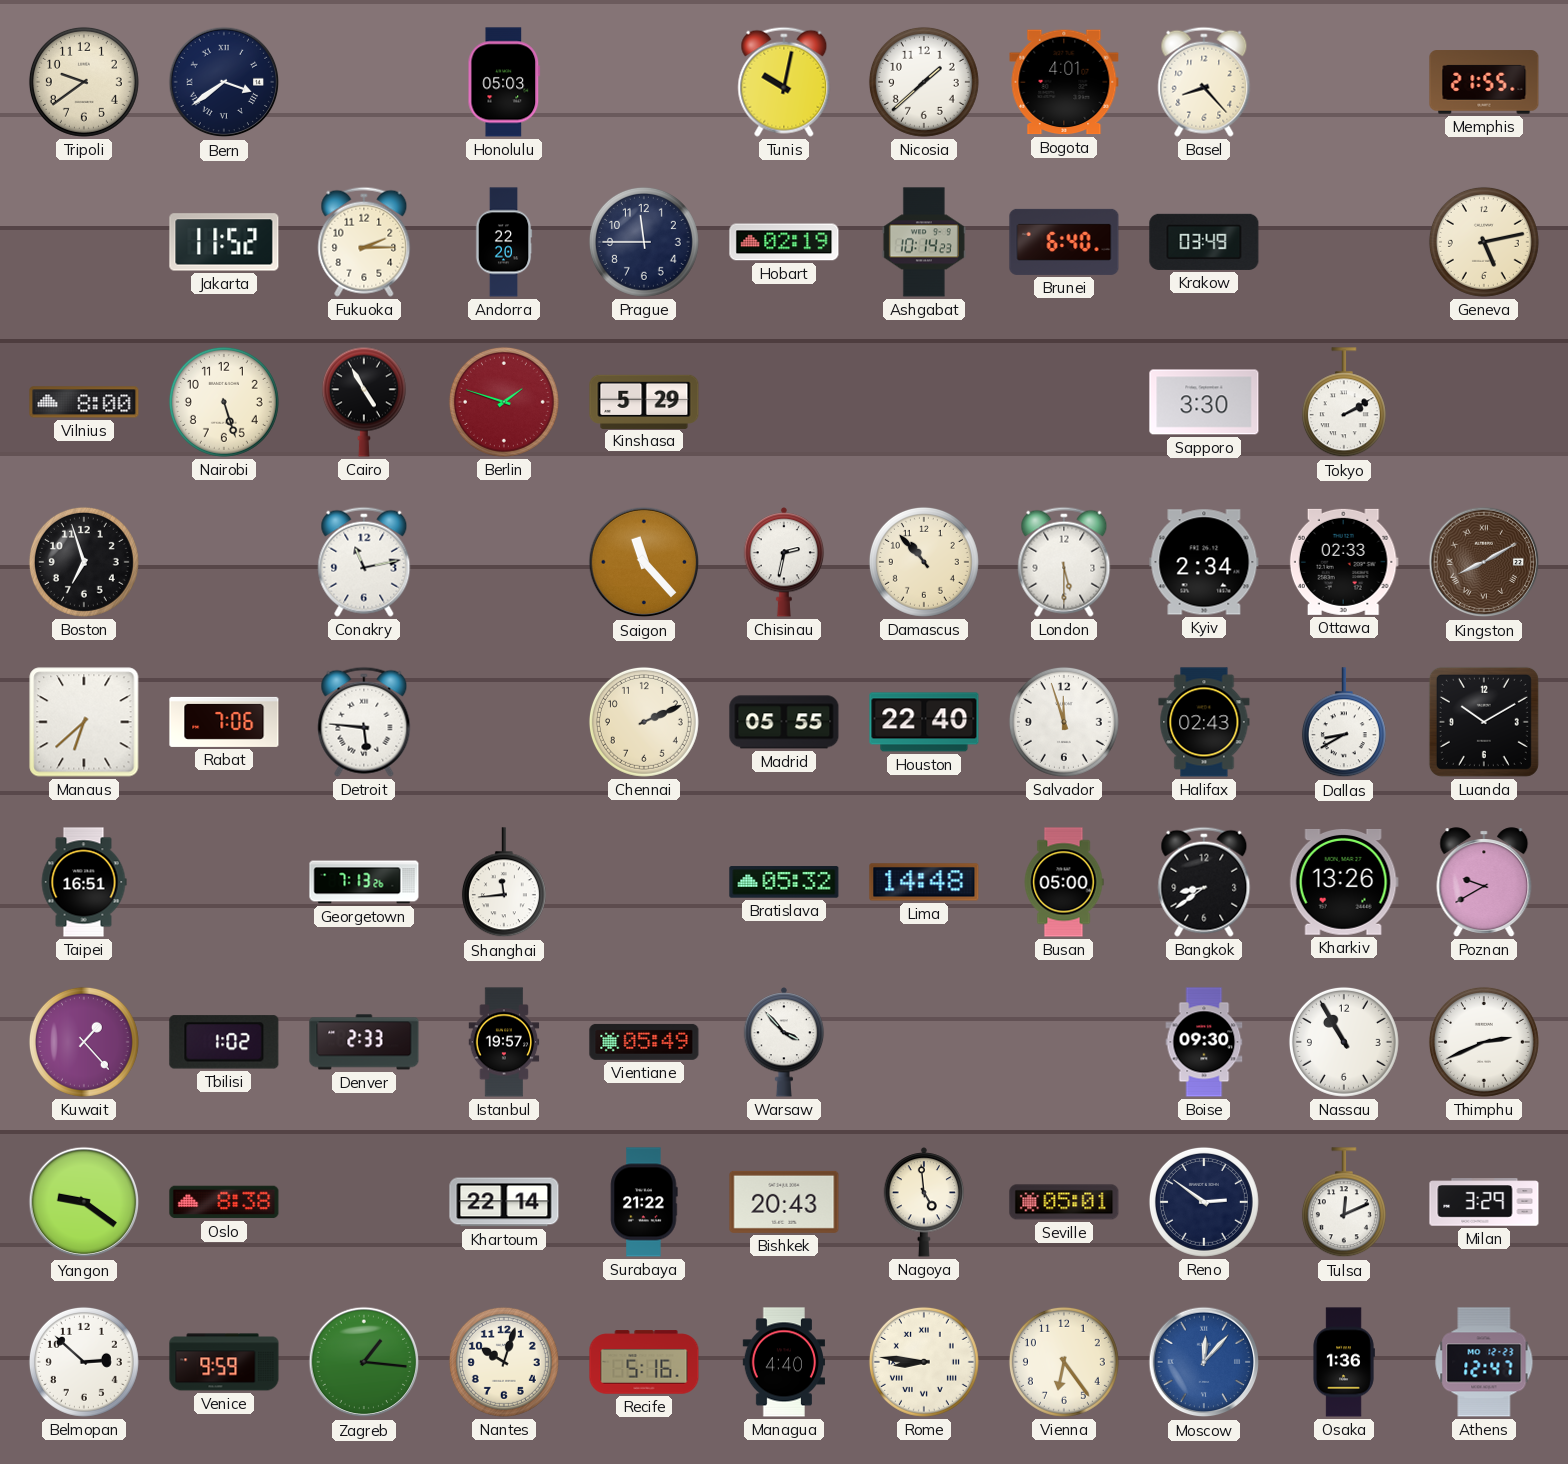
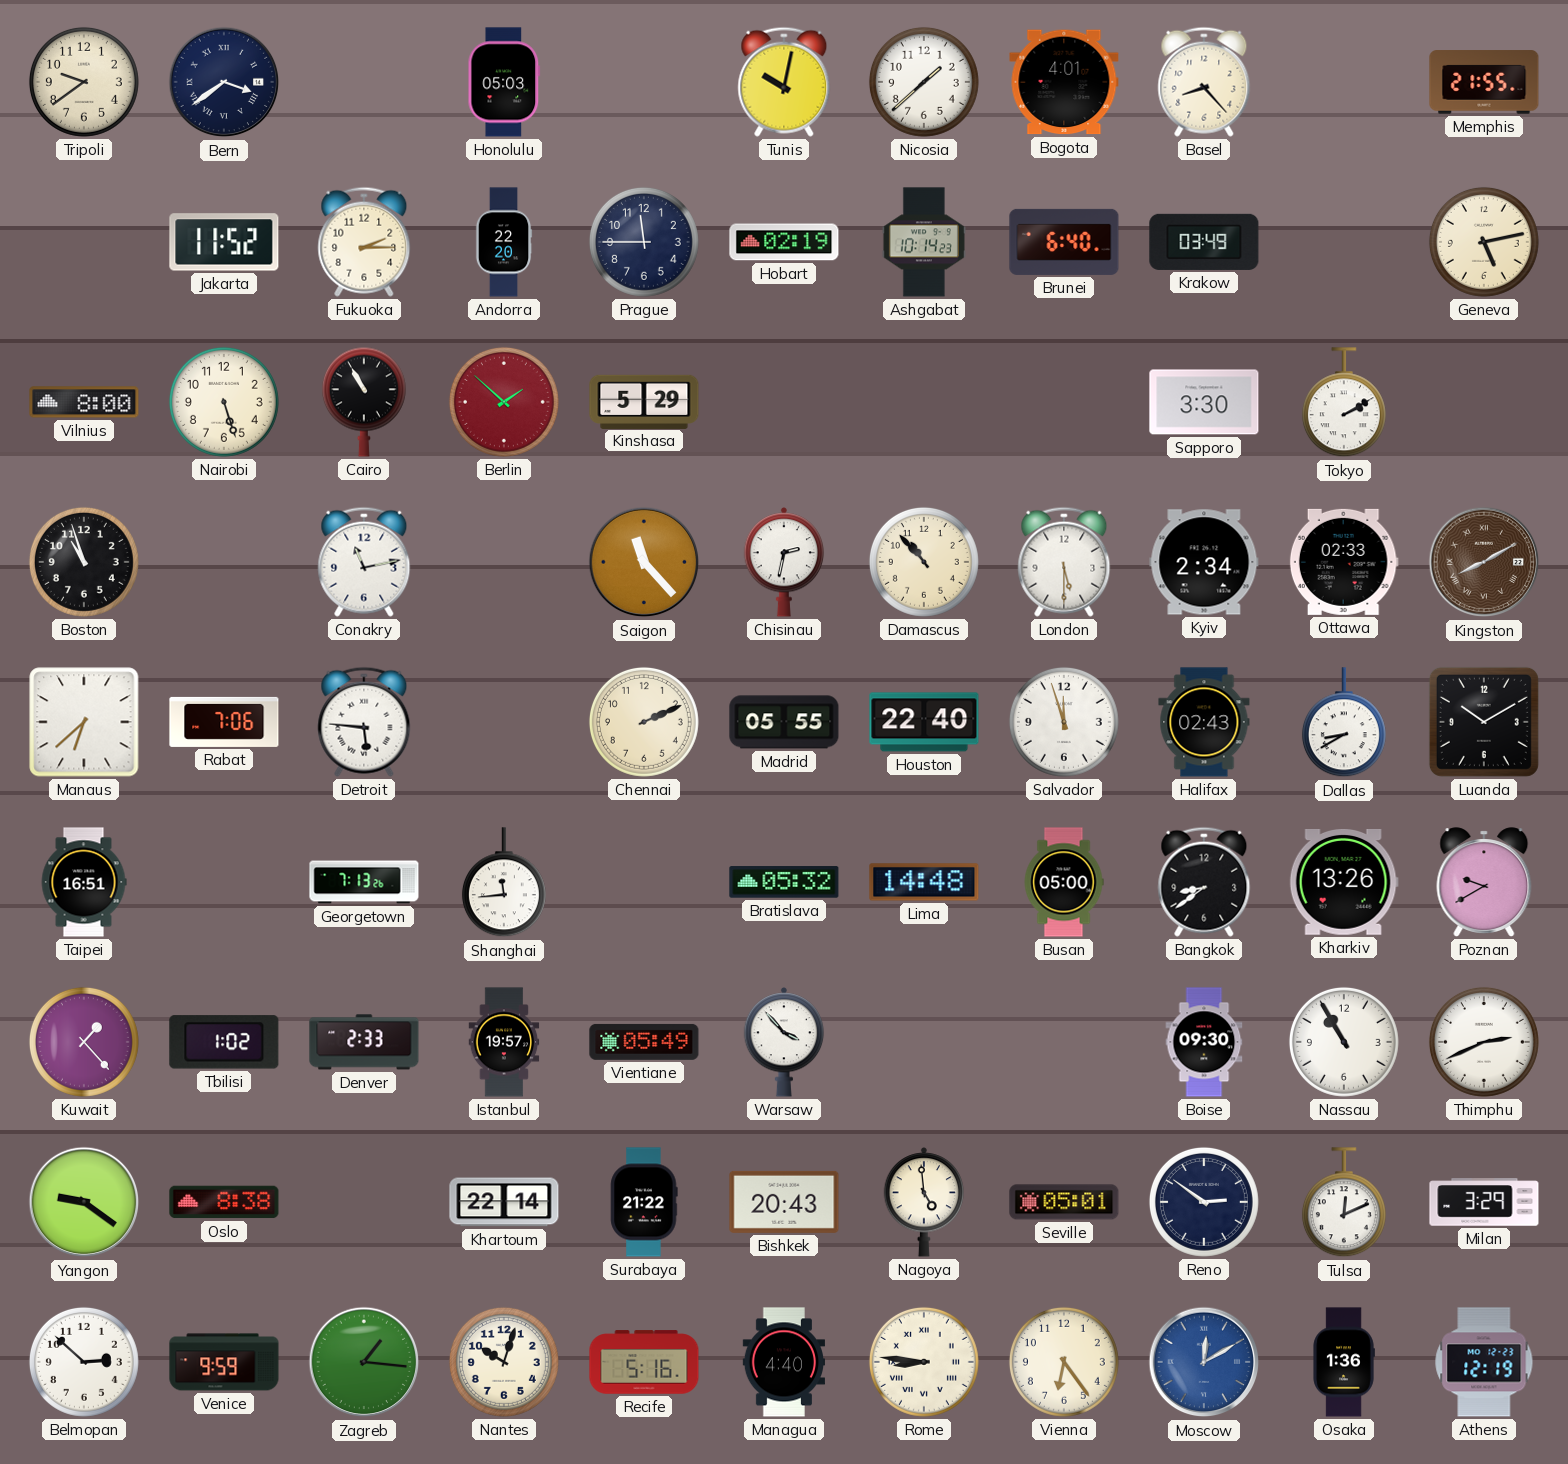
Cairo: 4:55 -> 10:55 (364, 402)
Berlin: 1:48 -> 1:52 (504, 402)
Boston: 6:57 -> 10:57 (84, 562)
Moscow: 12:07 -> 12:10 (1204, 1362)
Athens: 12:47 -> 12:19 (1484, 1362)
